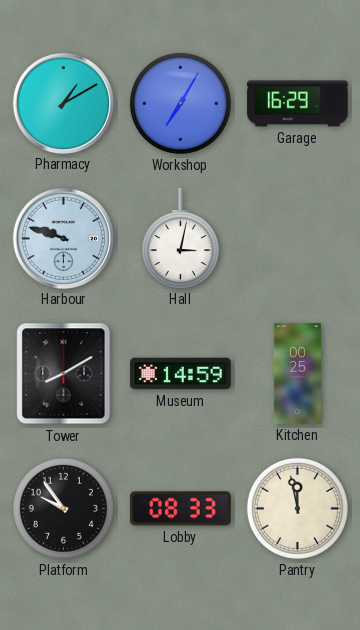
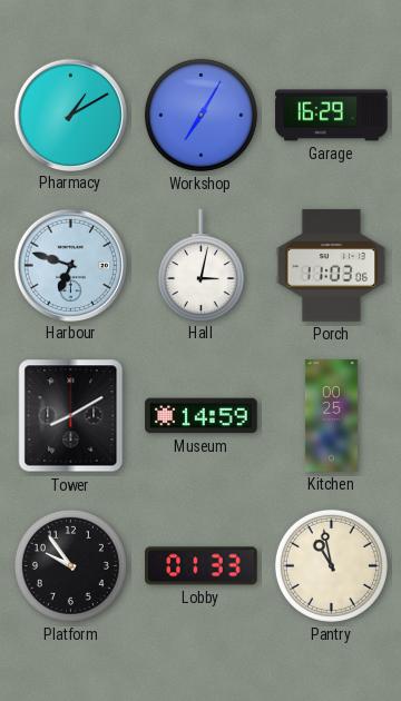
Harbour: 9:48 -> 6:48 (70, 265)
Porch: none -> 11:03 (331, 266)
Lobby: 08:33 -> 01:33 (202, 566)
Pantry: 11:58 -> 10:58 (331, 565)
